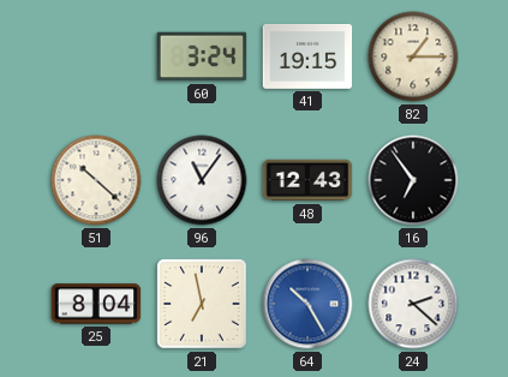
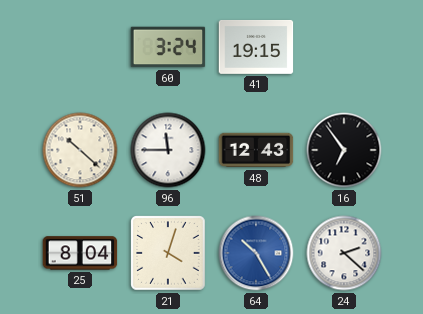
82: 1:15 -> none (413, 56)
96: 11:06 -> 11:45 (168, 150)
21: 6:58 -> 4:03 (168, 253)
